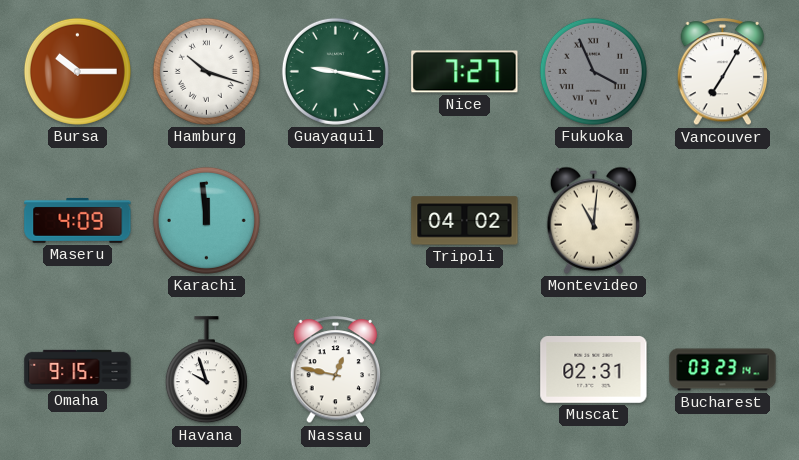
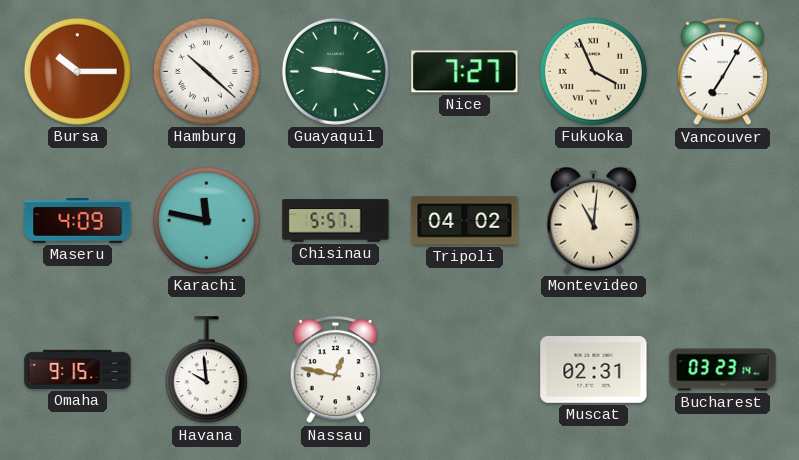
Hamburg: 10:18 -> 10:22 (206, 71)
Fukuoka dial: grey -> cream (593, 71)
Karachi: 11:59 -> 11:47 (206, 220)
Chisinau: none -> 5:57 (336, 221)
Havana: 9:57 -> 9:59 (206, 370)
